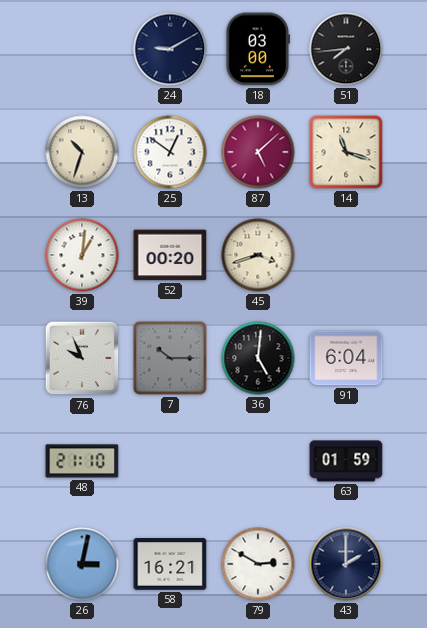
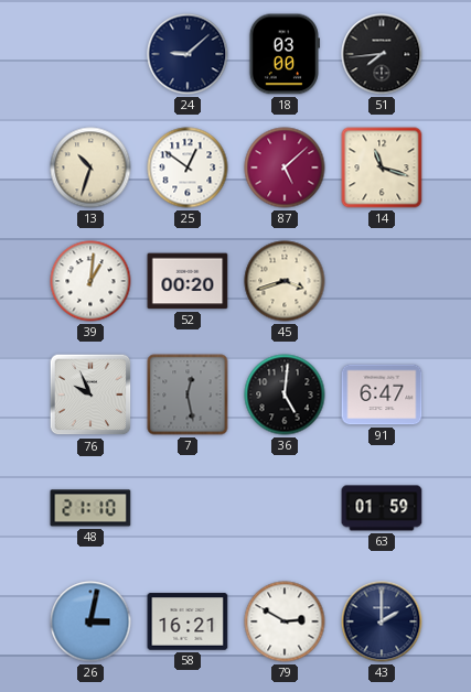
24: 9:10 -> 9:08 (188, 54)
7: 10:15 -> 12:28 (188, 394)
91: 6:04 -> 6:47 (382, 394)
